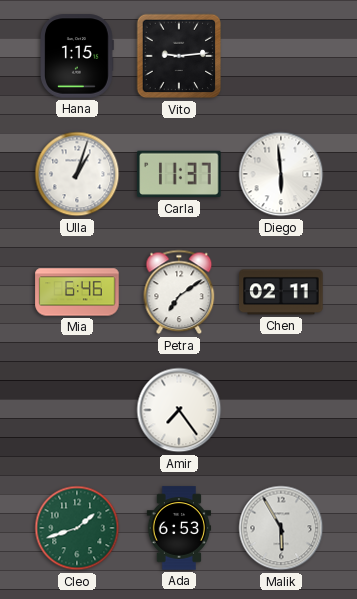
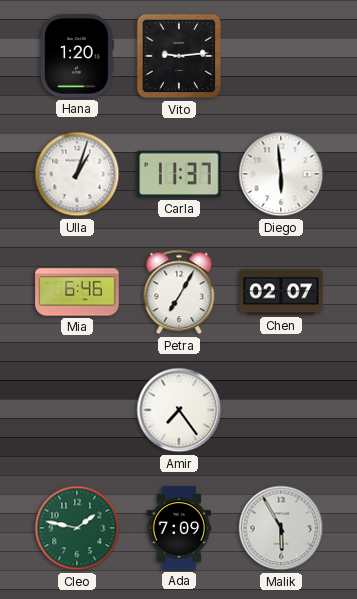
Hana: 1:15 -> 1:20 (77, 56)
Petra: 7:09 -> 7:05 (179, 292)
Chen: 02:11 -> 02:07 (281, 292)
Cleo: 1:42 -> 1:47 (77, 528)
Ada: 6:53 -> 7:09 (179, 528)
